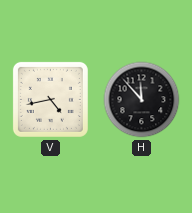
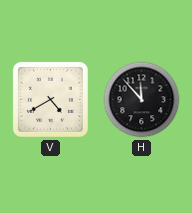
V: 4:43 -> 4:40 (50, 99)
